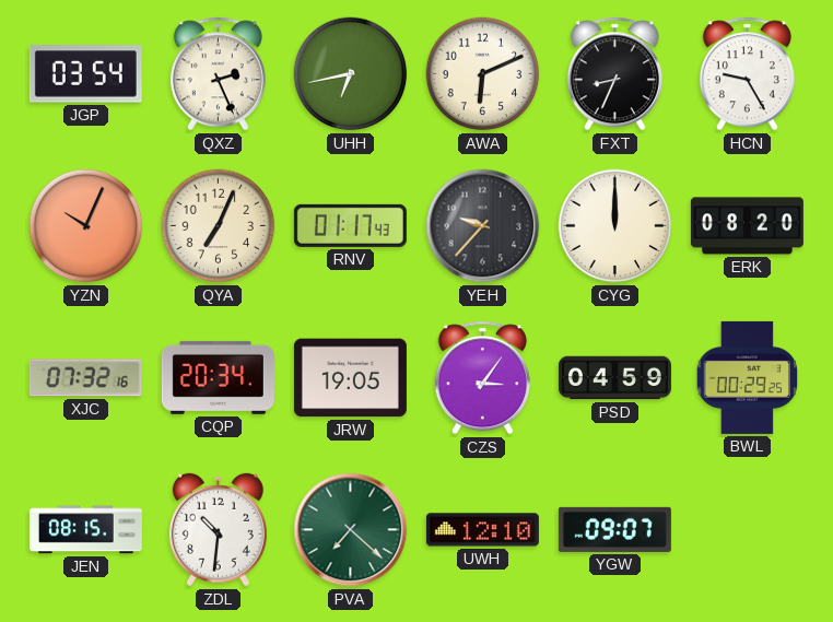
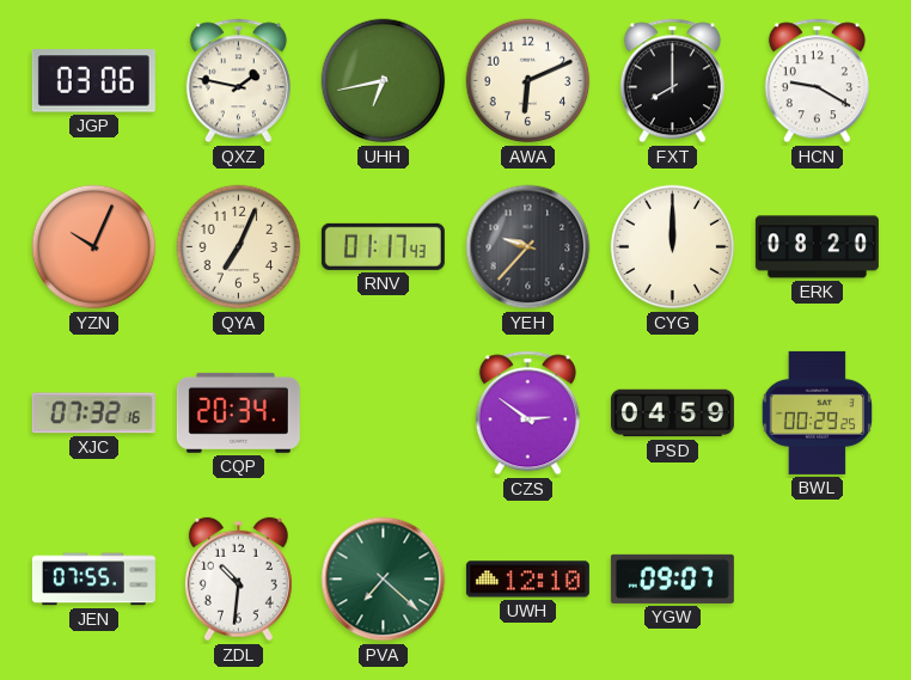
JGP: 03:54 -> 03:06 (93, 81)
QXZ: 2:26 -> 1:47 (238, 81)
FXT: 8:34 -> 8:00 (672, 81)
HCN: 9:25 -> 9:20 (817, 81)
JRW: 19:05 -> none (350, 378)
CZS: 3:06 -> 2:51 (527, 413)
JEN: 08:15 -> 07:55 (93, 580)
